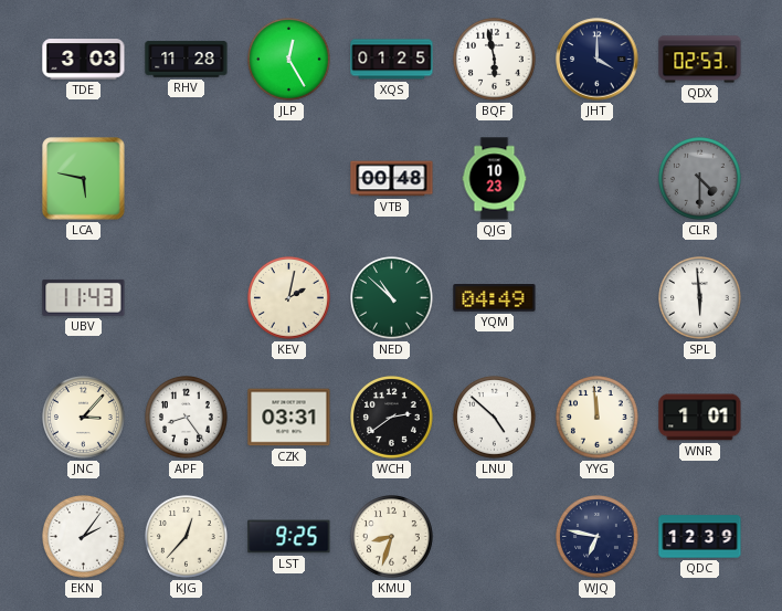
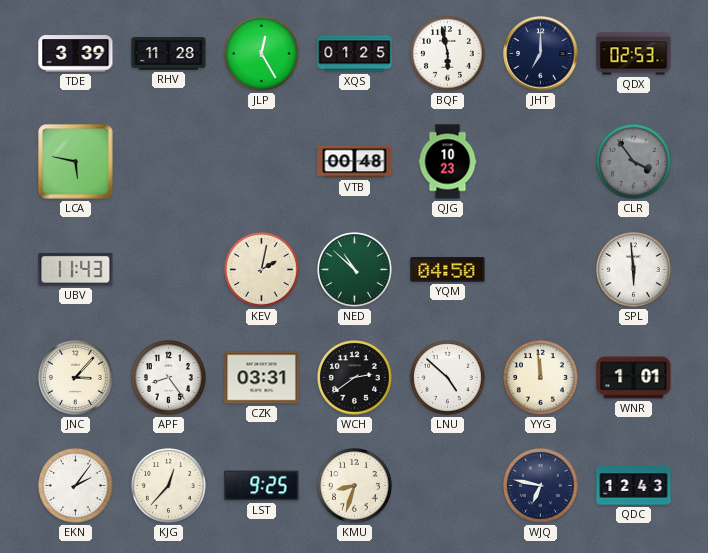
TDE: 3:03 -> 3:39 (76, 54)
JHT: 4:00 -> 7:00 (541, 54)
CLR: 4:30 -> 3:54 (634, 162)
YQM: 04:49 -> 04:50 (448, 270)
QDC: 12:39 -> 12:43 (634, 486)
